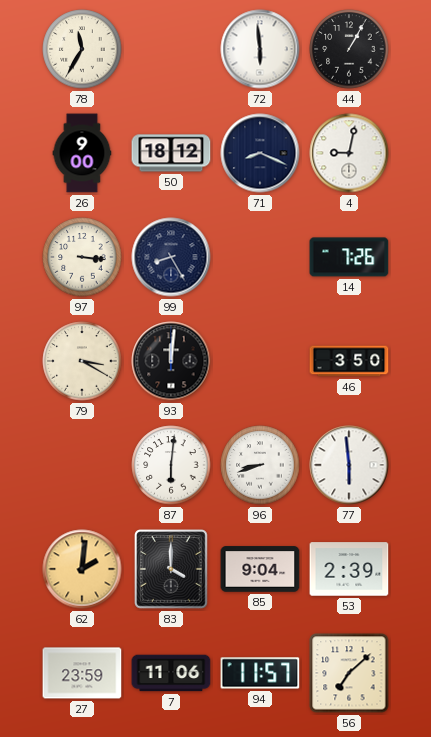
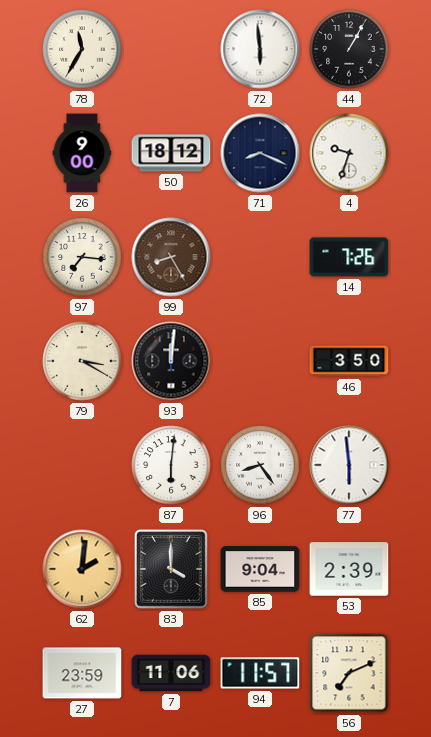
4: 9:02 -> 9:33 (349, 153)
97: 3:16 -> 7:16 (82, 257)
99 dial: navy -> brown (171, 257)
96: 8:42 -> 8:24 (260, 465)
56: 7:08 -> 7:11 (349, 673)
